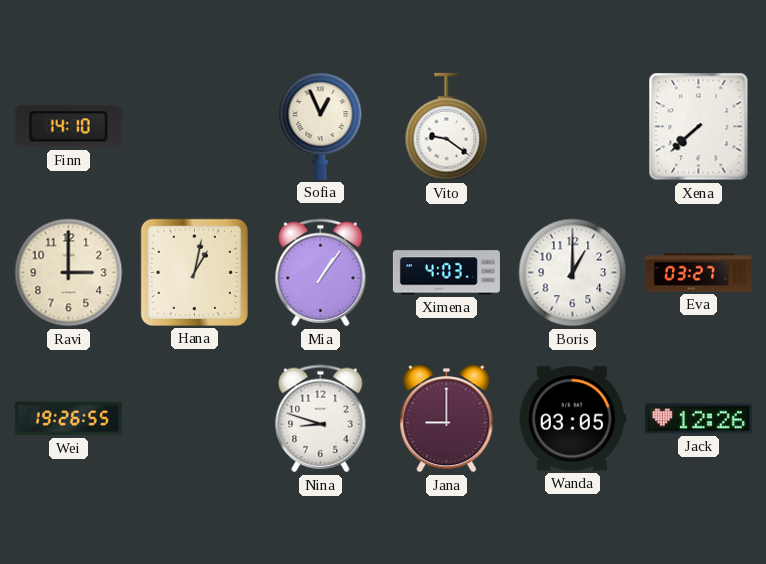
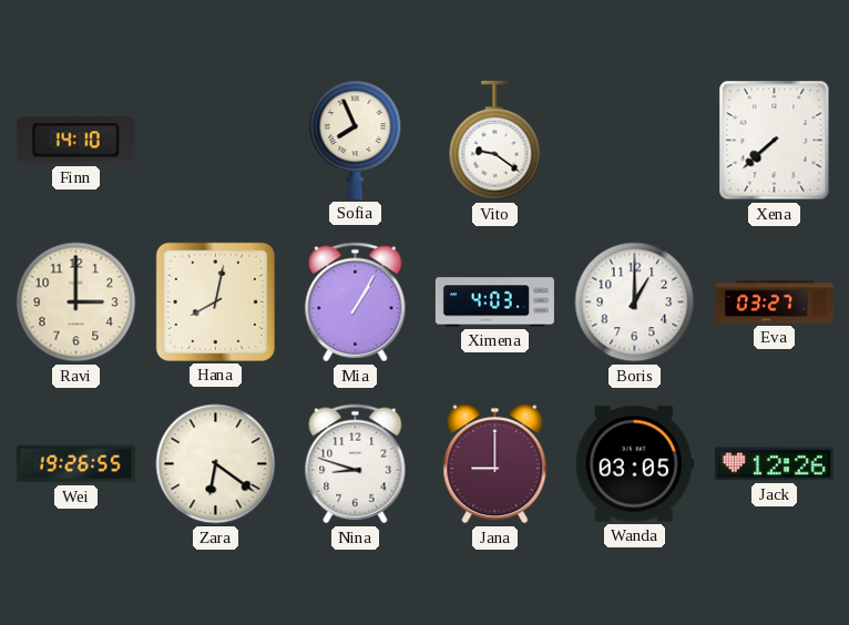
Sofia: 12:56 -> 7:56 (356, 140)
Hana: 1:02 -> 8:02 (215, 301)
Mia: 1:06 -> 1:05 (356, 303)
Zara: none -> 6:21 (216, 464)
